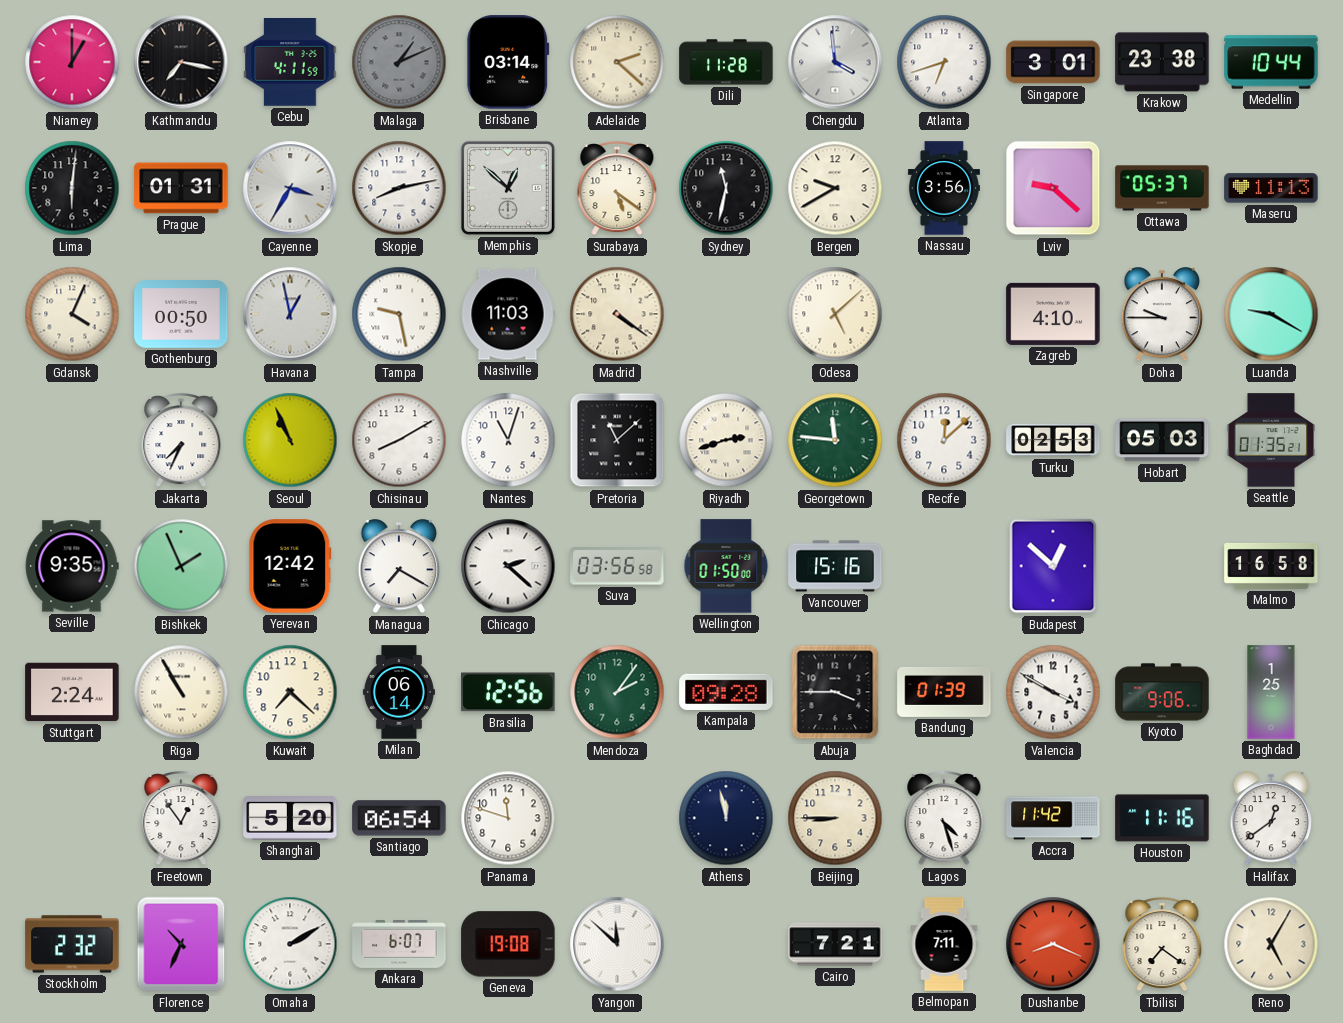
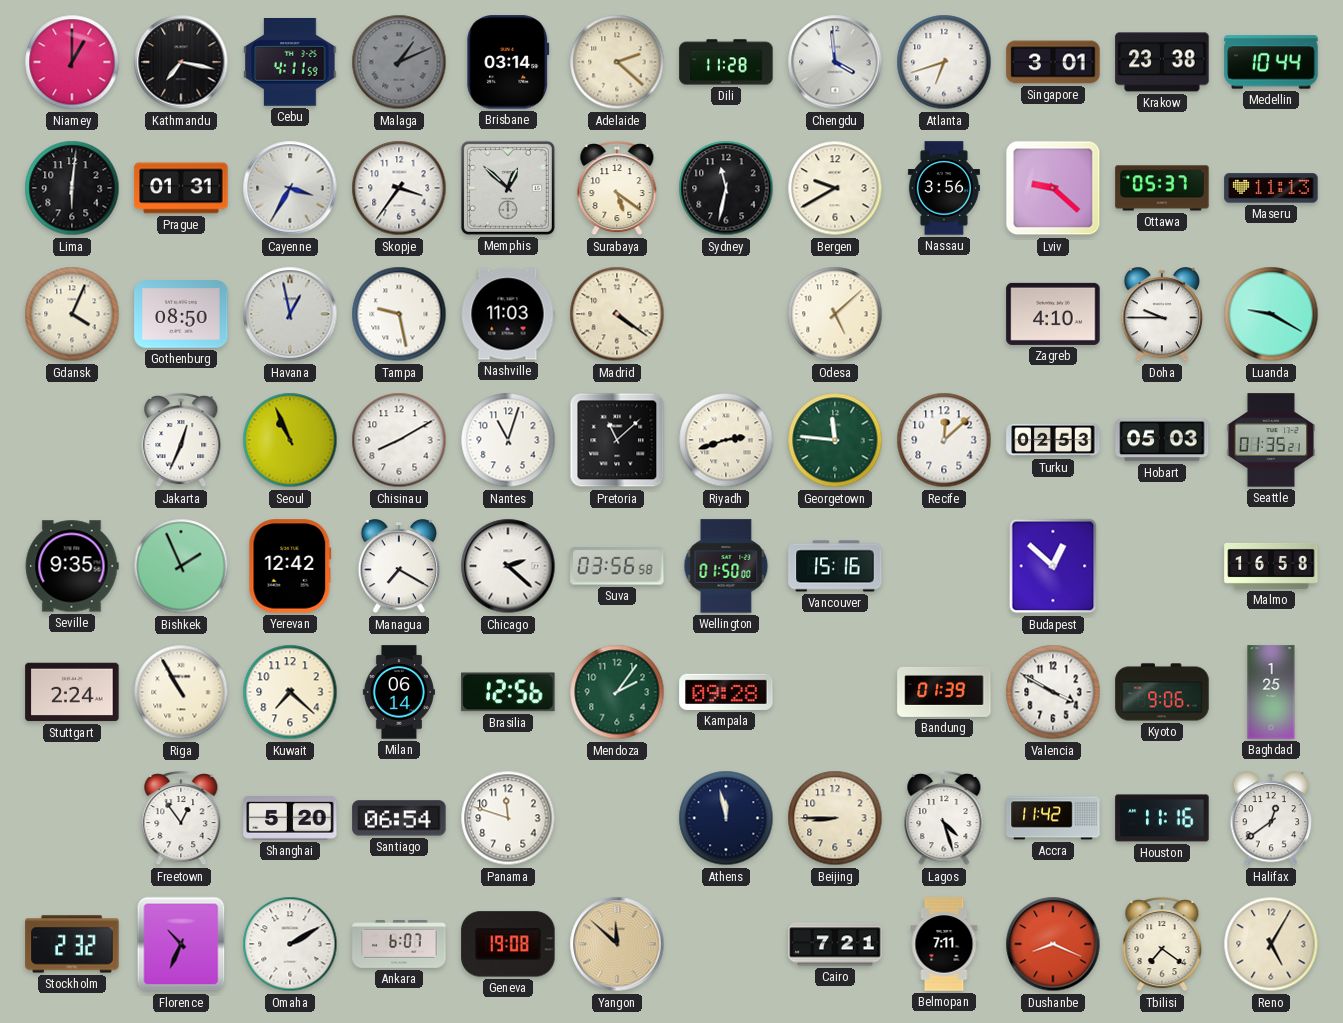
Skopje: 8:13 -> 3:36 (399, 188)
Gothenburg: 00:50 -> 08:50 (181, 314)
Jakarta: 7:34 -> 12:34 (181, 441)
Abuja: 3:45 -> none (835, 692)
Yangon dial: white -> champagne (617, 944)
